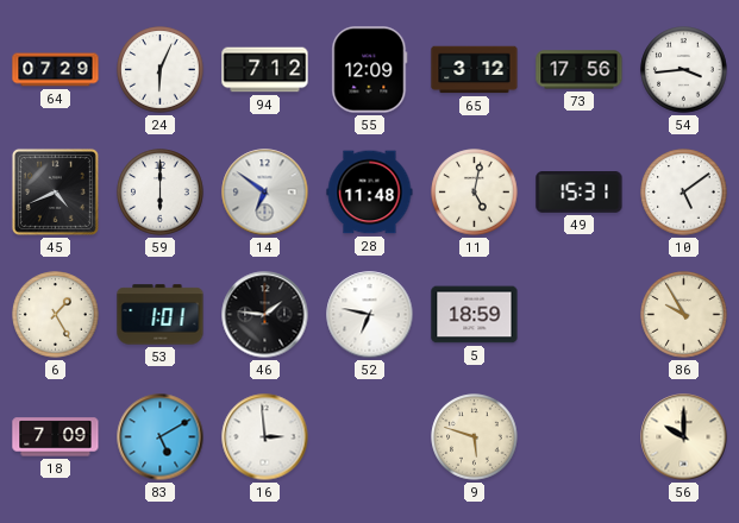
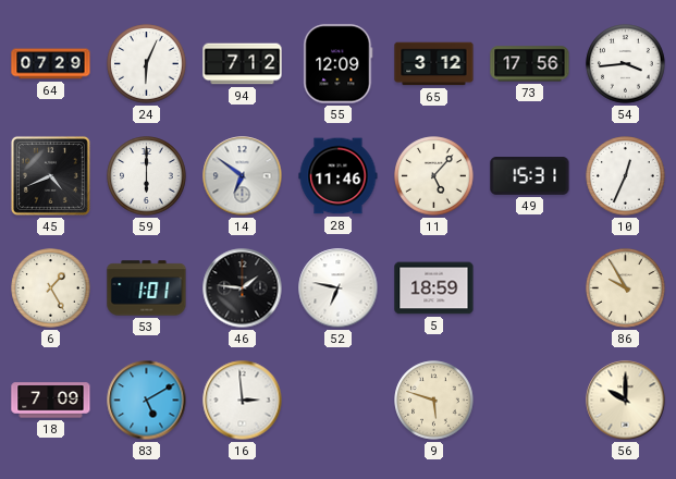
28: 11:48 -> 11:46 (339, 176)
11: 5:02 -> 5:07 (434, 176)
10: 5:09 -> 12:34 (626, 176)
